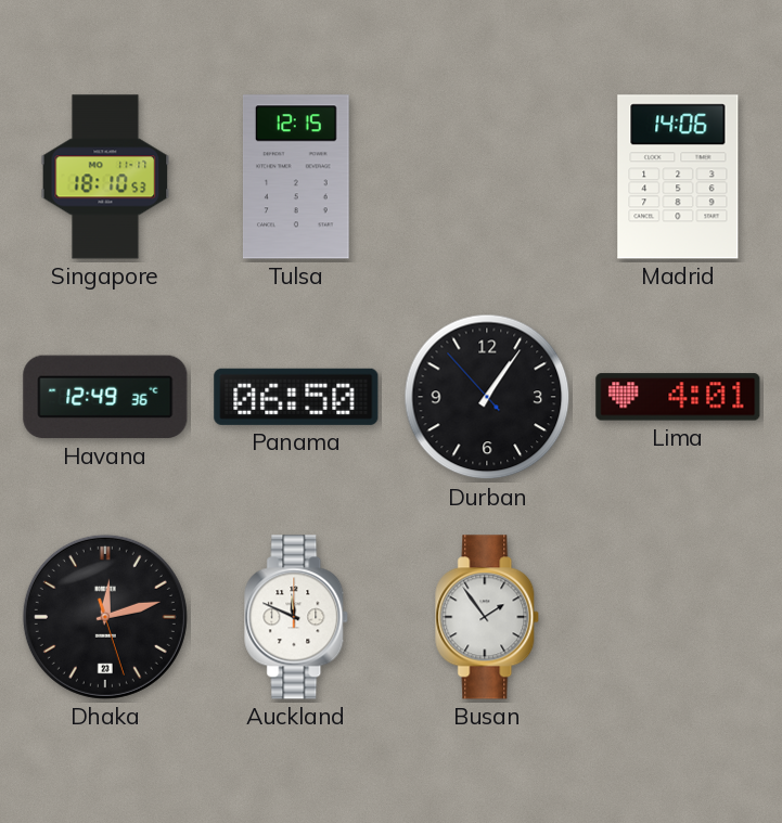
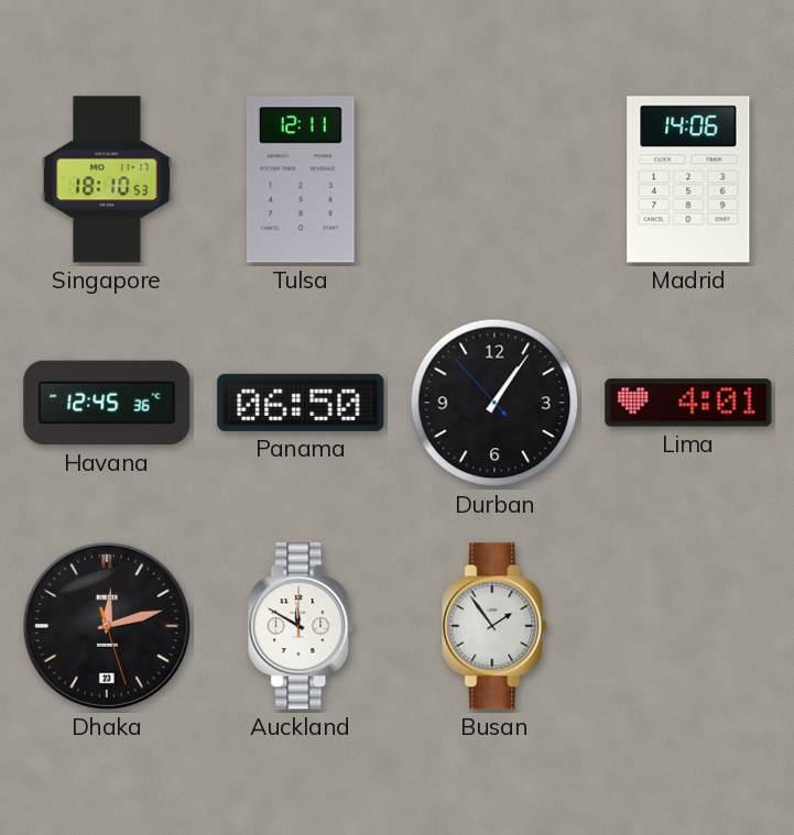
Tulsa: 12:15 -> 12:11 (301, 179)
Havana: 12:49 -> 12:45 (107, 403)
Auckland: 11:49 -> 11:50 (302, 626)
